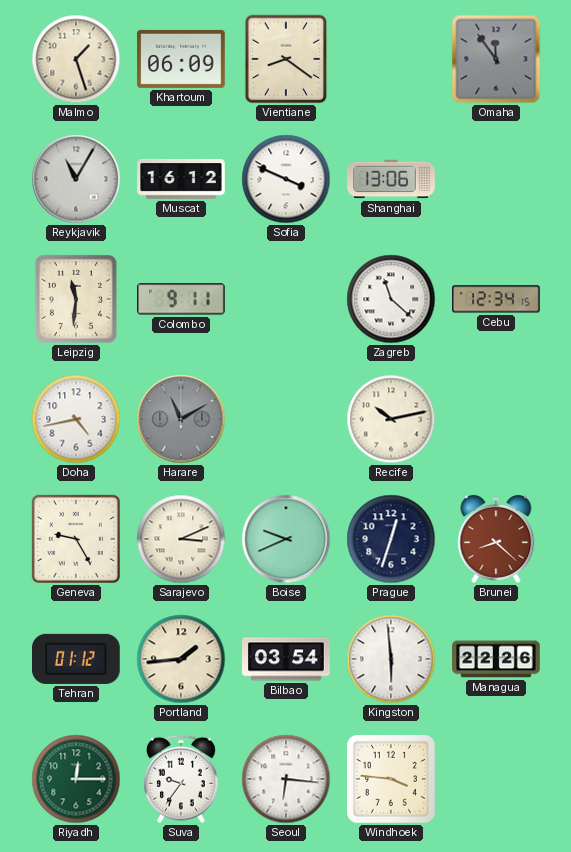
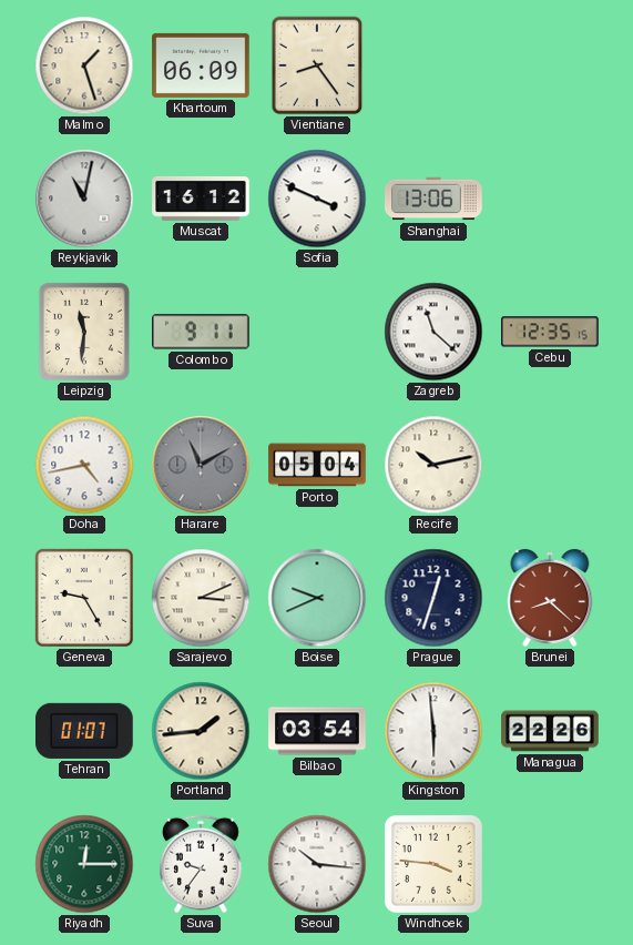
Vientiane: 8:21 -> 8:24 (317, 65)
Omaha: 11:54 -> none (496, 59)
Reykjavik: 11:05 -> 11:02 (84, 199)
Cebu: 12:34 -> 12:35 (550, 332)
Porto: none -> 05:04 (317, 465)
Tehran: 01:12 -> 01:07 (85, 731)
Seoul: 6:16 -> 10:16 (317, 864)
